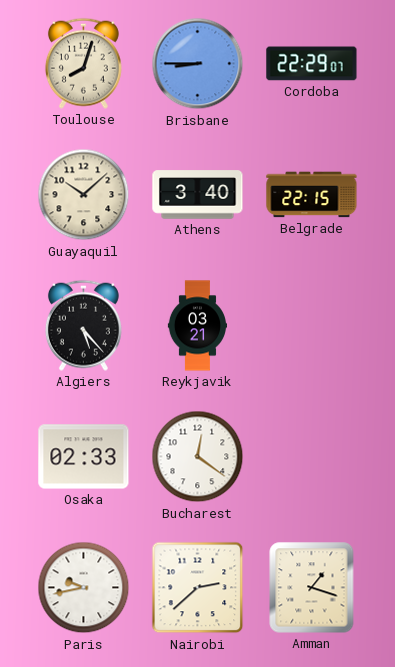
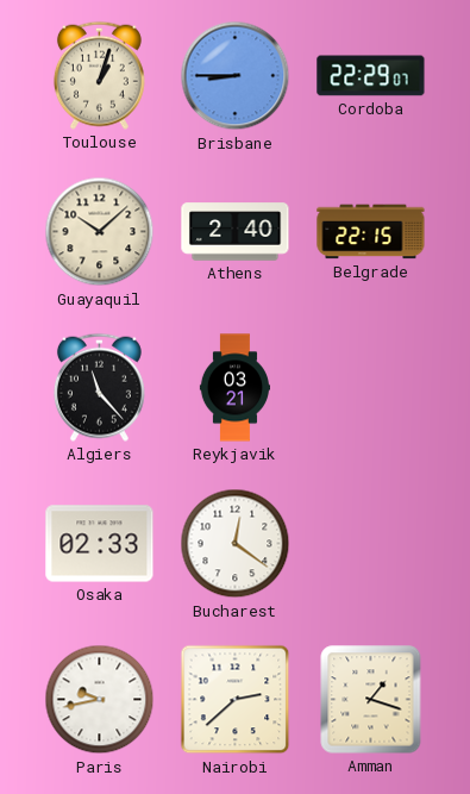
Toulouse: 8:03 -> 1:03 (99, 75)
Athens: 3:40 -> 2:40 (236, 232)
Algiers: 5:23 -> 11:23 (99, 387)
